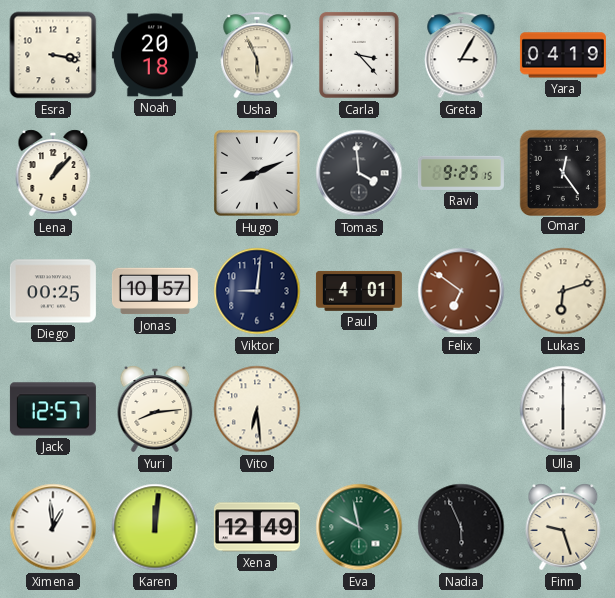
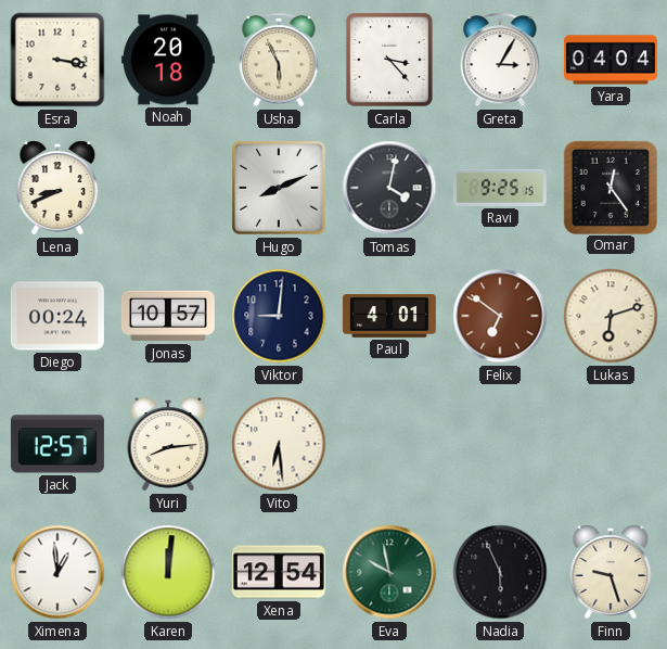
Yara: 04:19 -> 04:04 (611, 60)
Lena: 1:07 -> 8:41 (57, 188)
Tomas: 3:59 -> 4:02 (389, 188)
Diego: 00:25 -> 00:24 (57, 316)
Ulla: 6:00 -> none (563, 409)
Xena: 12:49 -> 12:54 (279, 572)
